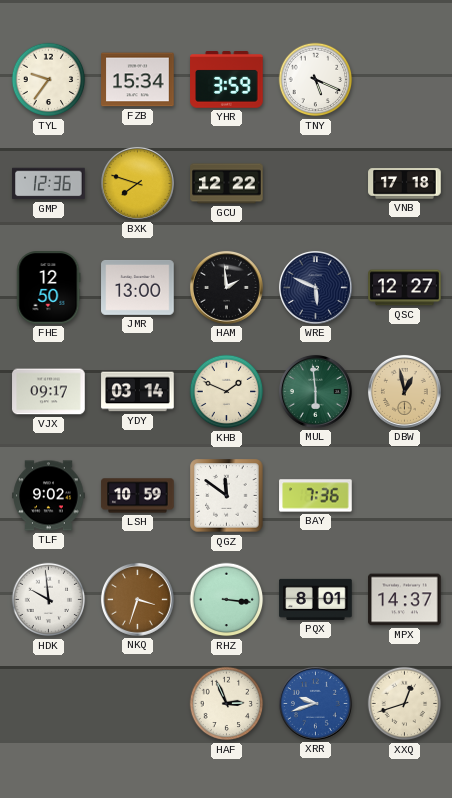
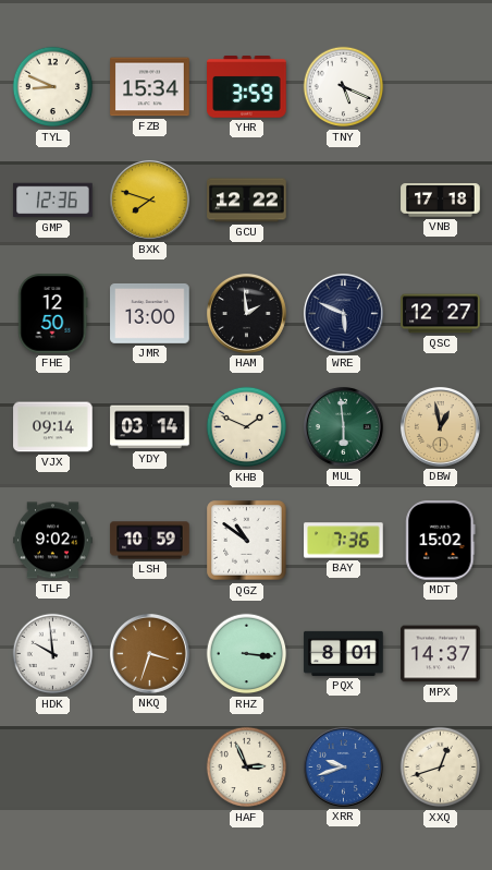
TYL: 9:36 -> 8:49 (53, 87)
VJX: 09:17 -> 09:14 (53, 427)
QGZ: 11:51 -> 10:51 (247, 541)
MDT: none -> 15:02 (441, 541)
